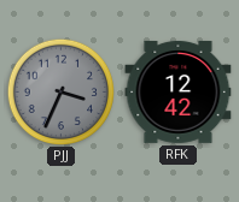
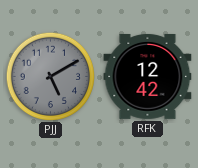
PJJ: 3:34 -> 5:10 (50, 76)
